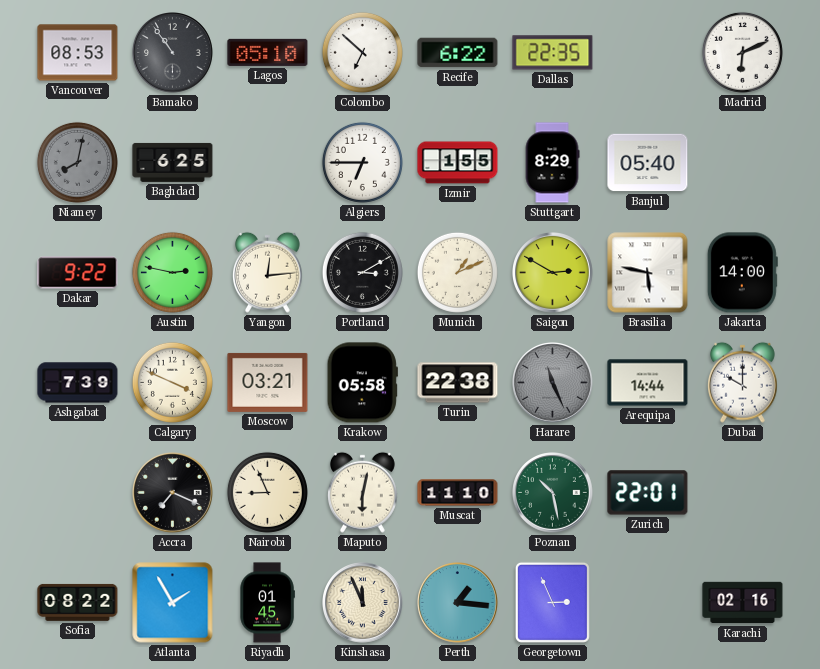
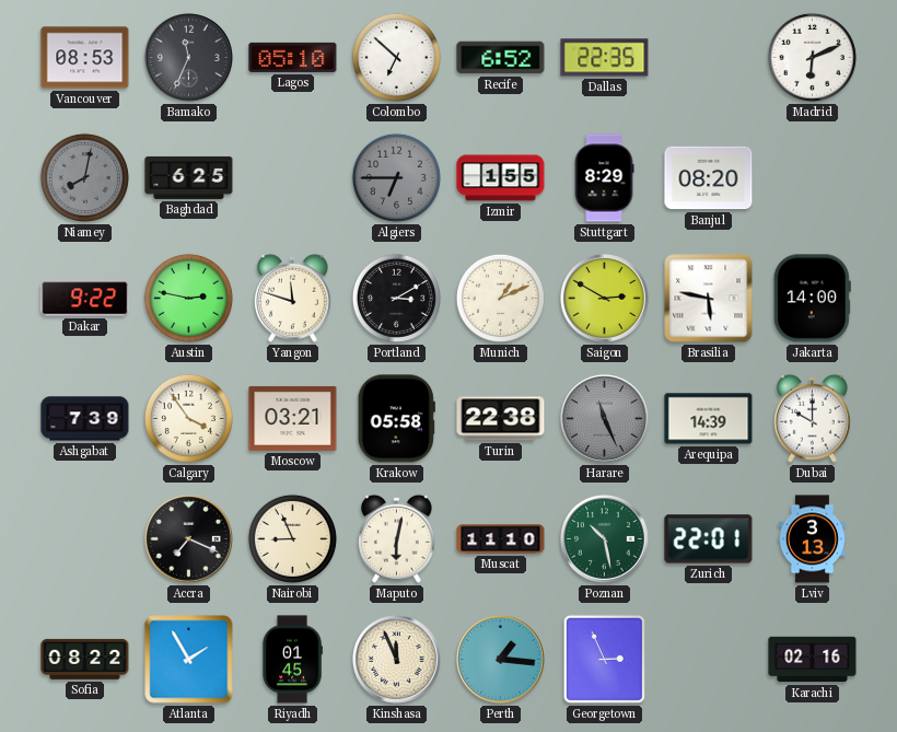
Bamako: 10:54 -> 11:34 (189, 58)
Recife: 6:22 -> 6:52 (501, 58)
Algiers dial: white -> grey (396, 177)
Banjul: 05:40 -> 08:20 (709, 178)
Yangon: 12:14 -> 11:48 (292, 298)
Calgary: 3:49 -> 3:54 (188, 418)
Arequipa: 14:44 -> 14:39 (709, 419)
Lviv: none -> 3:13 (812, 539)
